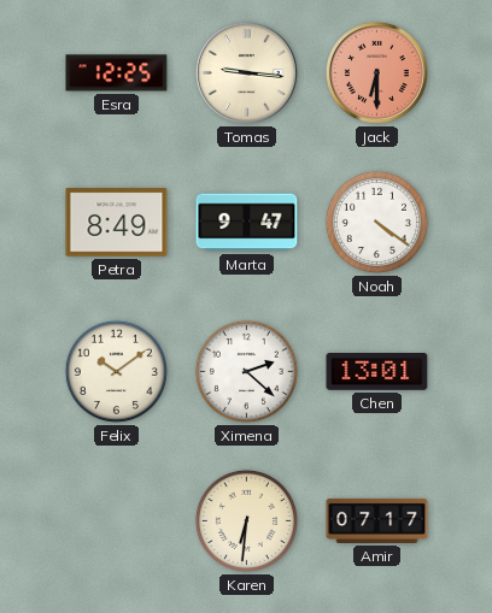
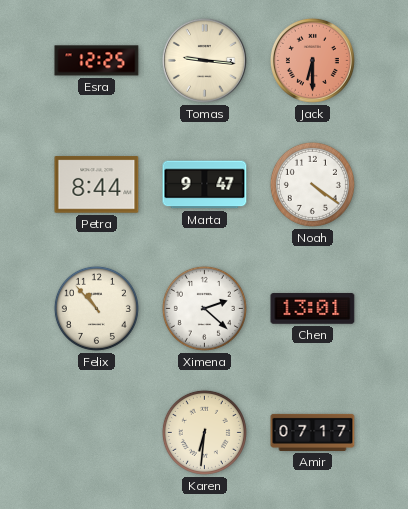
Petra: 8:49 -> 8:44 (97, 185)
Felix: 10:09 -> 10:53 (96, 308)
